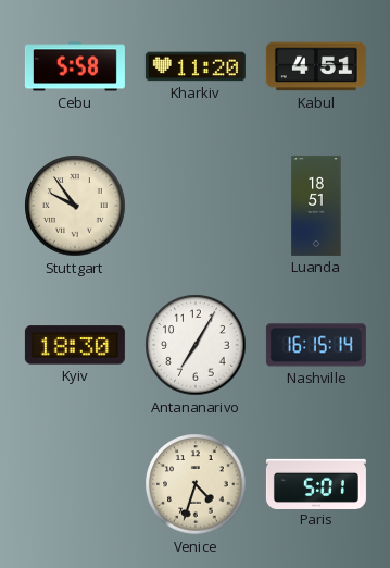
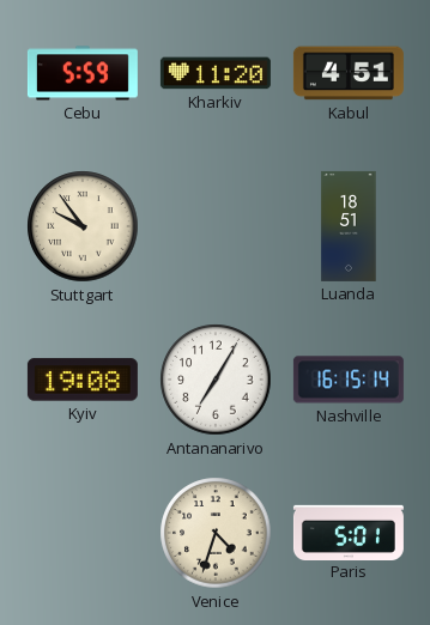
Cebu: 5:58 -> 5:59 (83, 73)
Kyiv: 18:30 -> 19:08 (83, 380)
